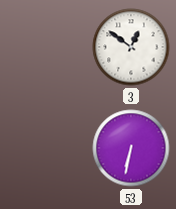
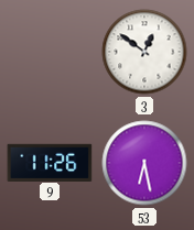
9: none -> 11:26 (50, 162)
53: 6:32 -> 6:28 (144, 163)
